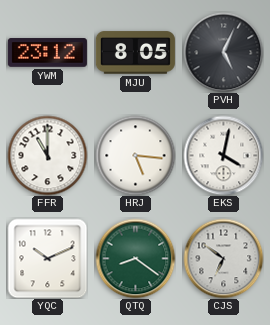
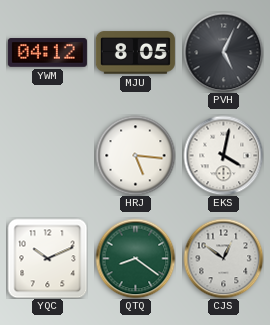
YWM: 23:12 -> 04:12 (47, 53)
FFR: 11:00 -> none (47, 155)
CJS: 6:51 -> 12:51 (223, 258)
